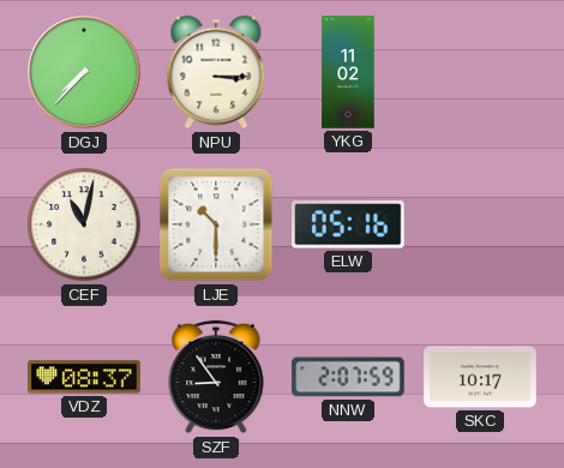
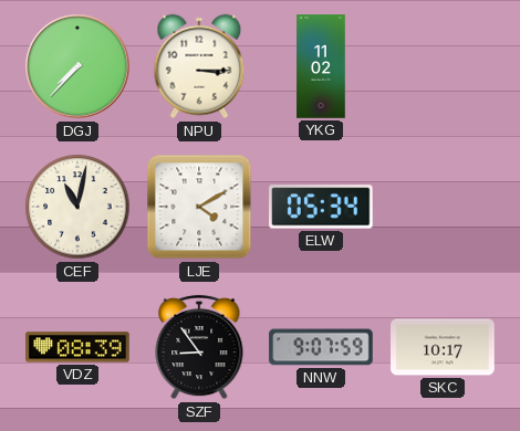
LJE: 10:30 -> 4:10 (199, 207)
ELW: 05:16 -> 05:34 (322, 207)
VDZ: 08:37 -> 08:39 (77, 347)
NNW: 2:07 -> 9:07 (321, 347)
